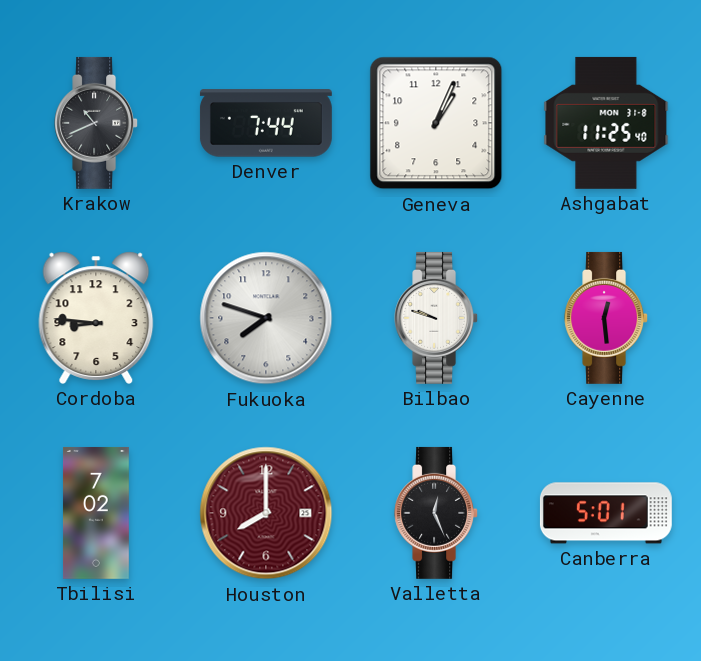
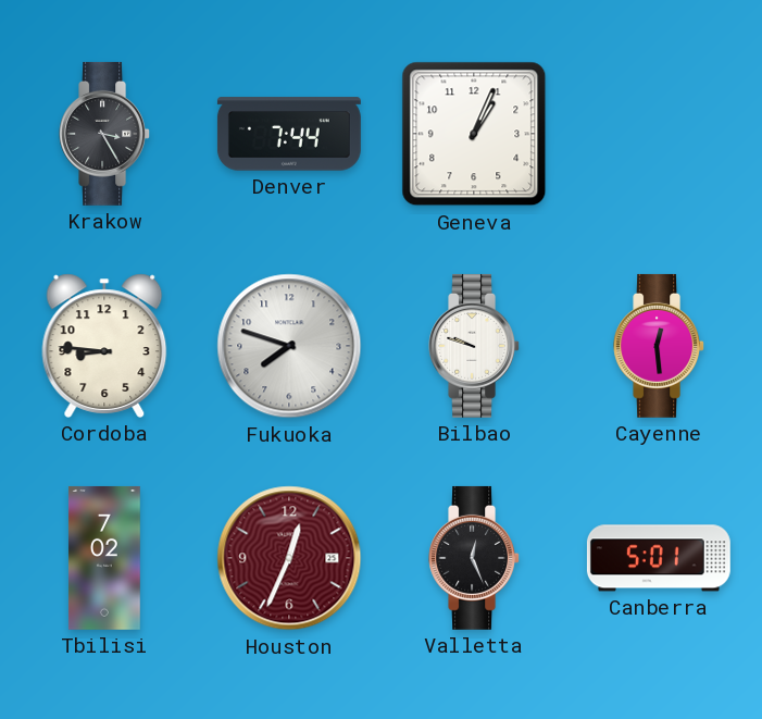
Krakow: 10:41 -> 3:25 (105, 134)
Ashgabat: 11:25 -> none (606, 123)
Houston: 8:00 -> 12:34 (289, 558)
